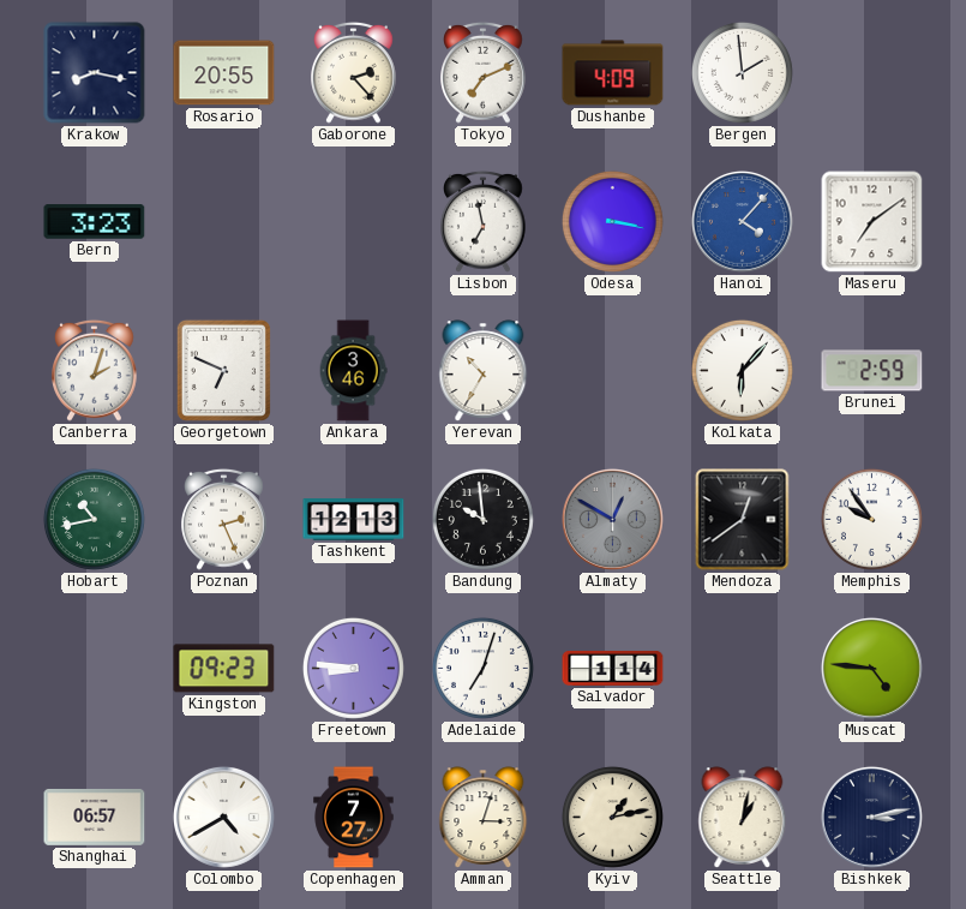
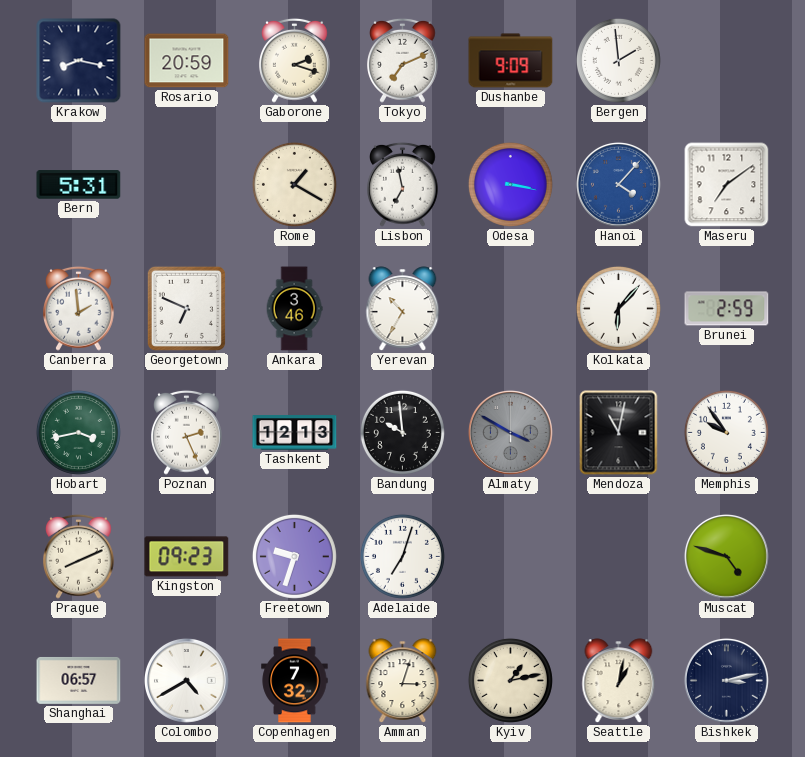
Rosario: 20:55 -> 20:59 (187, 61)
Gaborone: 2:23 -> 2:18 (295, 60)
Dushanbe: 4:09 -> 9:09 (511, 61)
Bern: 3:23 -> 5:31 (79, 185)
Rome: none -> 1:20 (294, 184)
Canberra: 2:03 -> 1:59 (79, 308)
Hobart: 10:43 -> 3:43 (78, 432)
Almaty: 12:50 -> 3:50 (511, 433)
Mendoza: 12:39 -> 11:02 (619, 433)
Prague: none -> 8:11 (79, 556)
Freetown: 8:46 -> 9:33 (294, 556)
Salvador: 1:14 -> none (613, 668)
Muscat: 4:46 -> 4:48 (727, 557)
Copenhagen: 7:27 -> 7:32 (295, 681)
